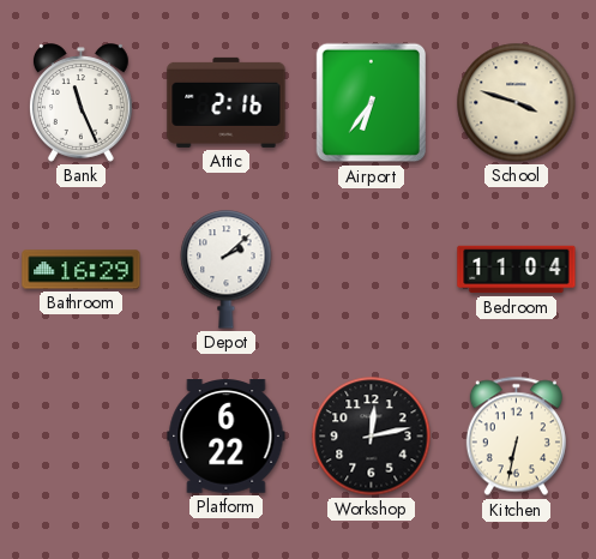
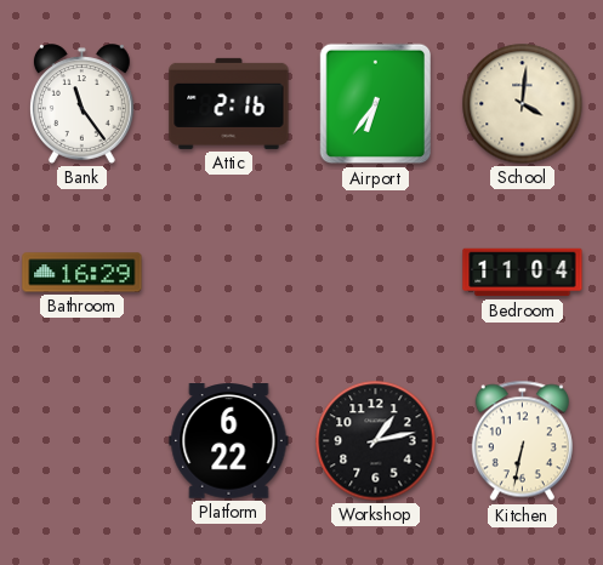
Bank: 11:26 -> 11:24 (81, 104)
School: 3:48 -> 4:01 (523, 104)
Depot: 2:08 -> none (227, 270)
Workshop: 12:13 -> 1:13 (376, 441)
